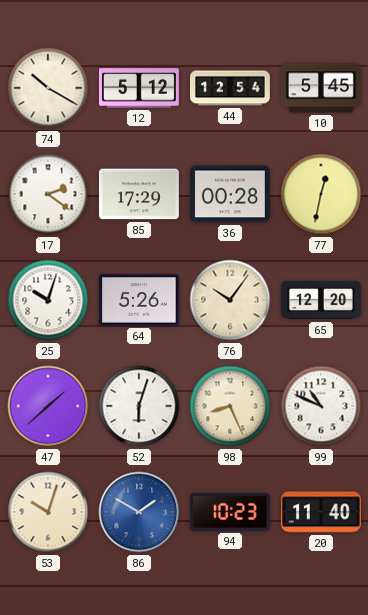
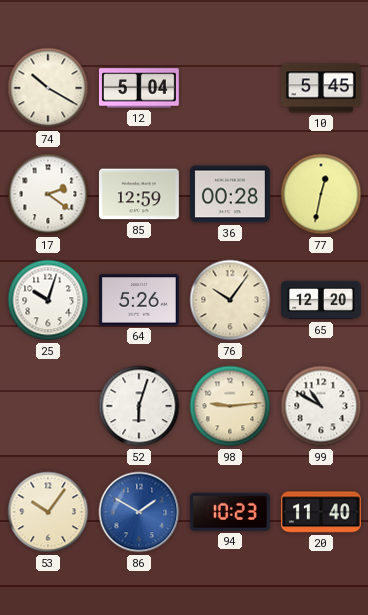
12: 5:12 -> 5:04 (139, 88)
44: 12:54 -> none (231, 88)
85: 17:29 -> 12:59 (139, 194)
47: 1:38 -> none (48, 406)
98: 8:26 -> 9:14 (230, 406)
99: 10:49 -> 10:50 (321, 406)
53: 10:03 -> 10:06 (48, 512)
